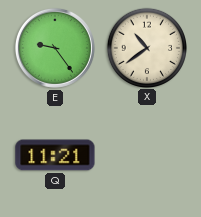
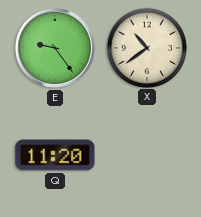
Q: 11:21 -> 11:20 (55, 155)
